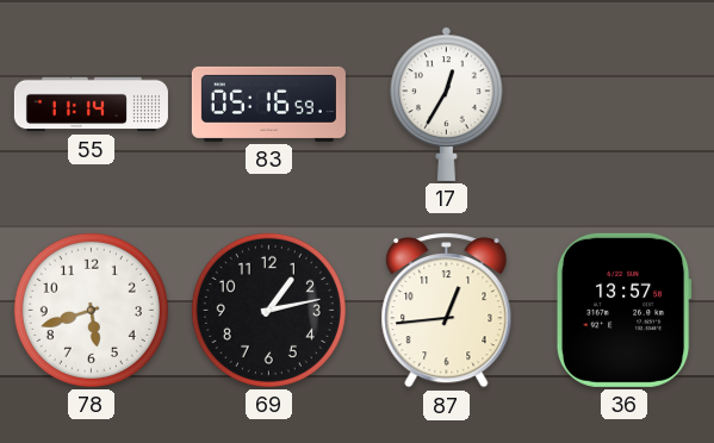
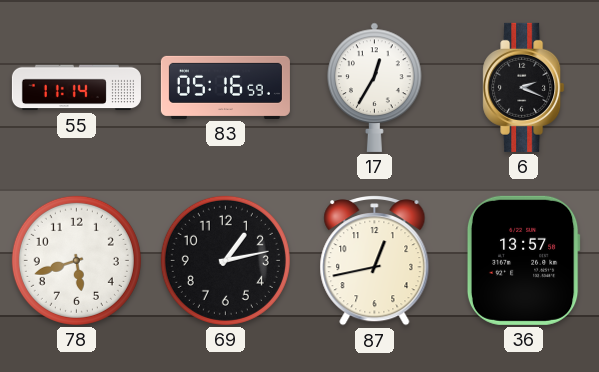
6: none -> 2:19 (524, 87)
87: 12:44 -> 12:43 (375, 261)
